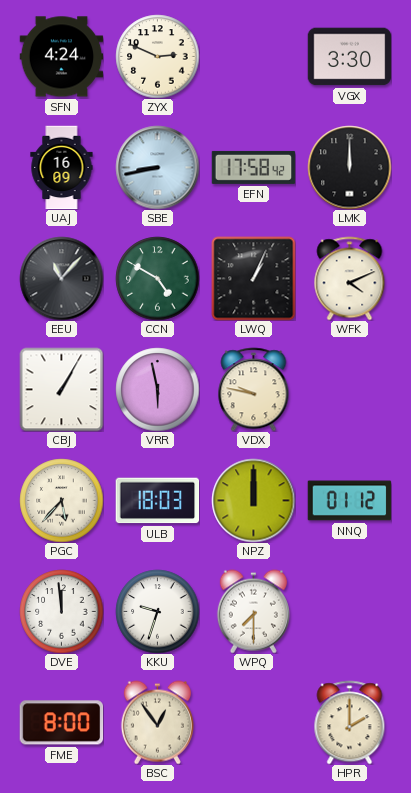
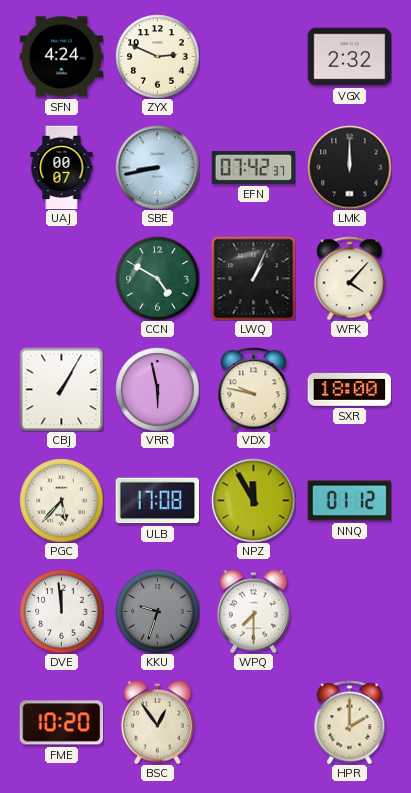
VGX: 3:30 -> 2:32 (349, 57)
UAJ: 16:09 -> 00:07 (62, 167)
EFN: 17:58 -> 07:42 (253, 167)
EEU: 11:07 -> none (61, 278)
WFK: 4:11 -> 4:07 (350, 278)
SXR: none -> 18:00 (349, 389)
ULB: 18:03 -> 17:08 (157, 501)
NPZ: 12:00 -> 11:55 (253, 500)
KKU dial: white -> grey (157, 611)
FME: 8:00 -> 10:20 (61, 723)
